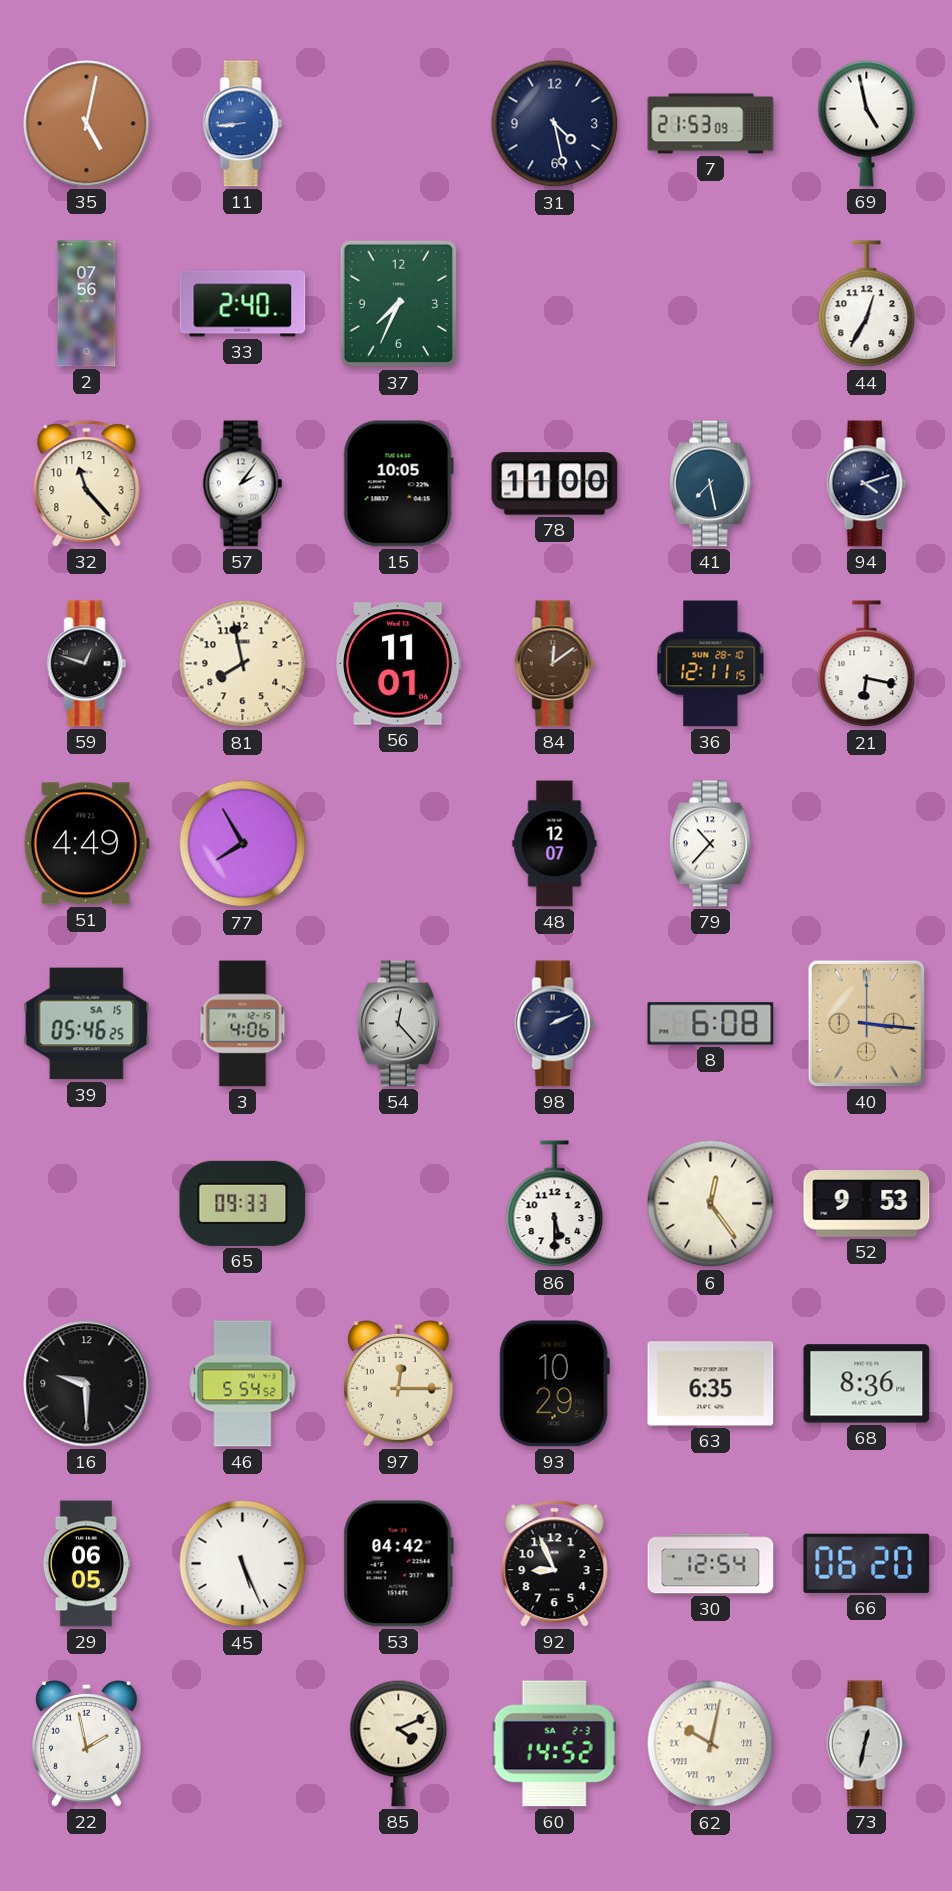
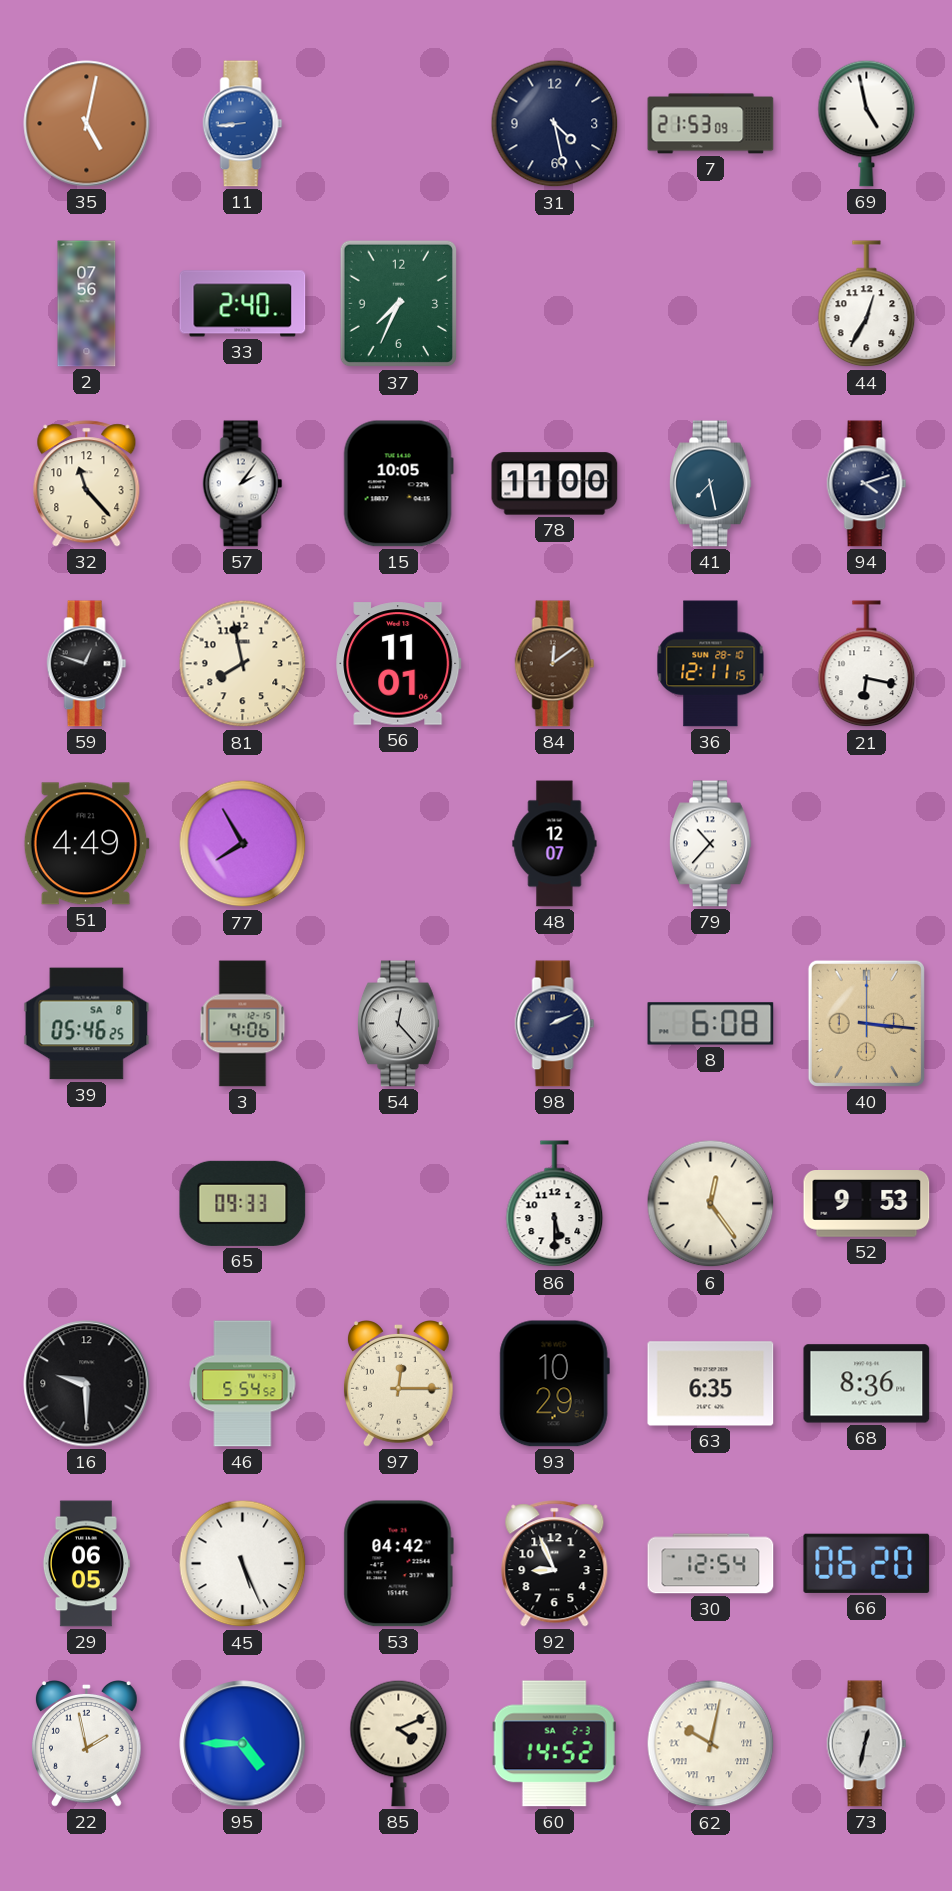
39 date: SA 15 -> SA 8 (87, 1024)
95: none -> 4:45 (243, 1744)
